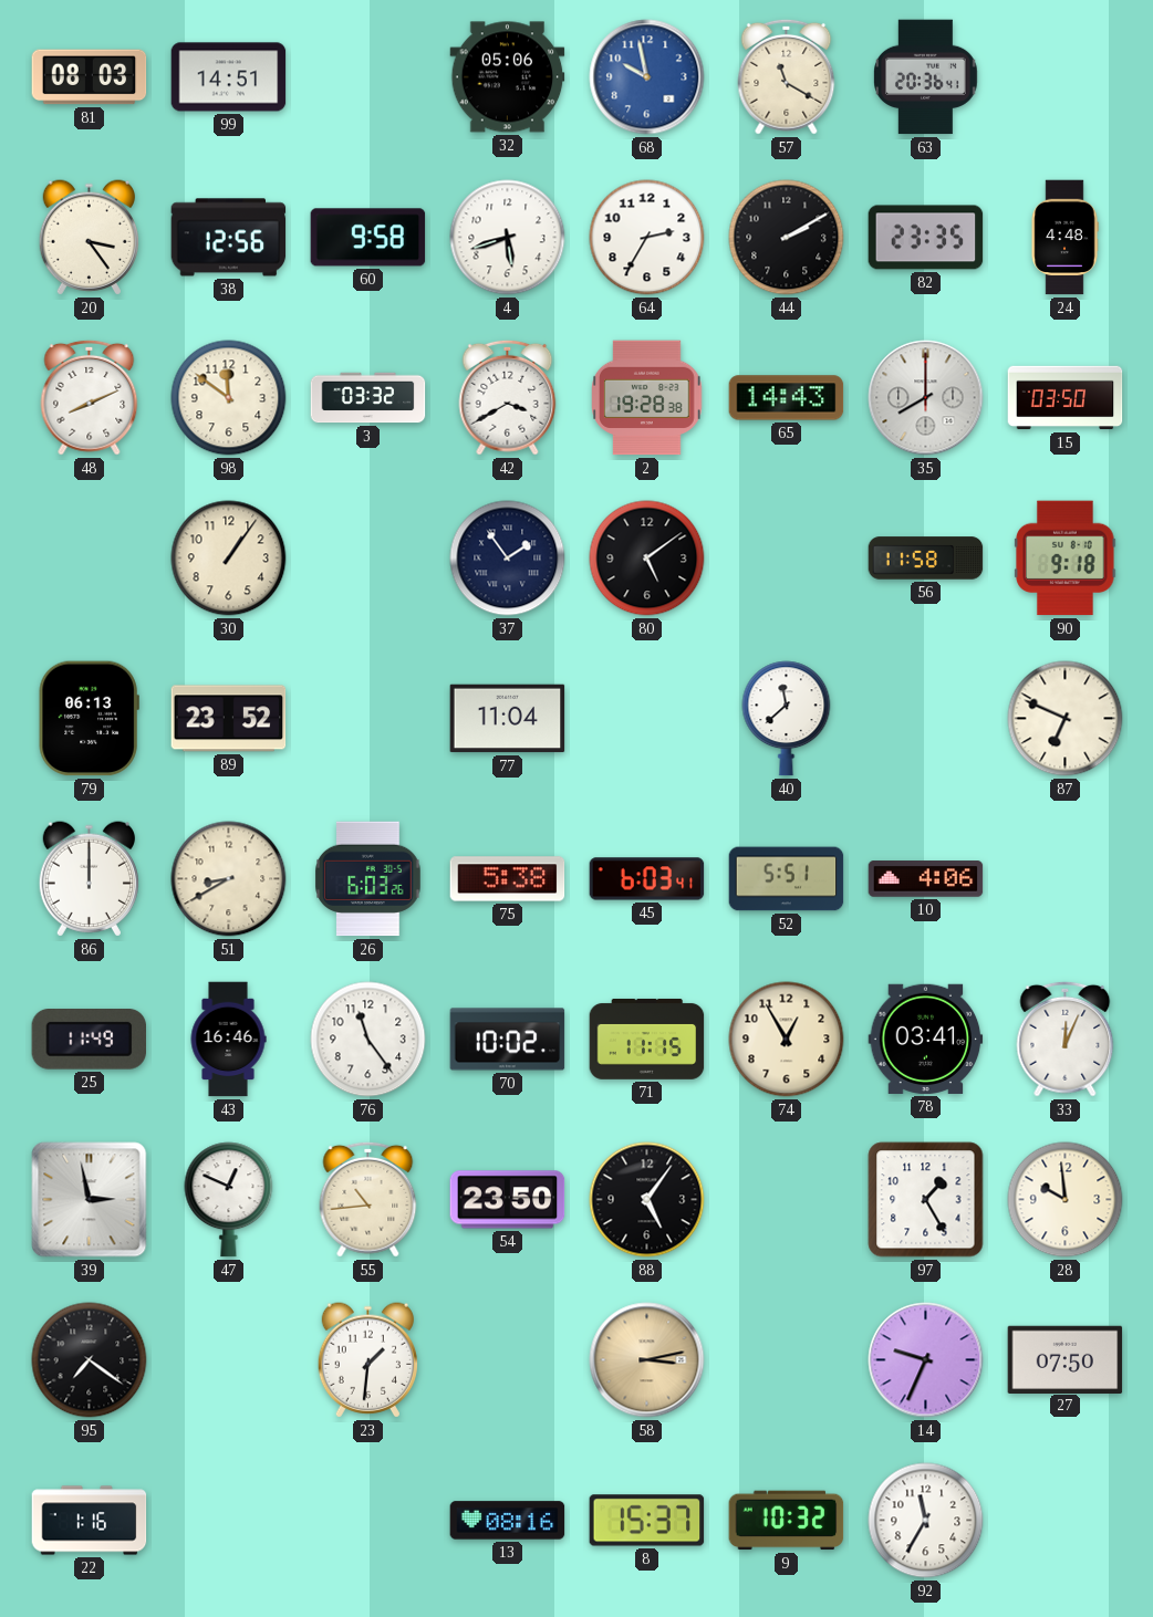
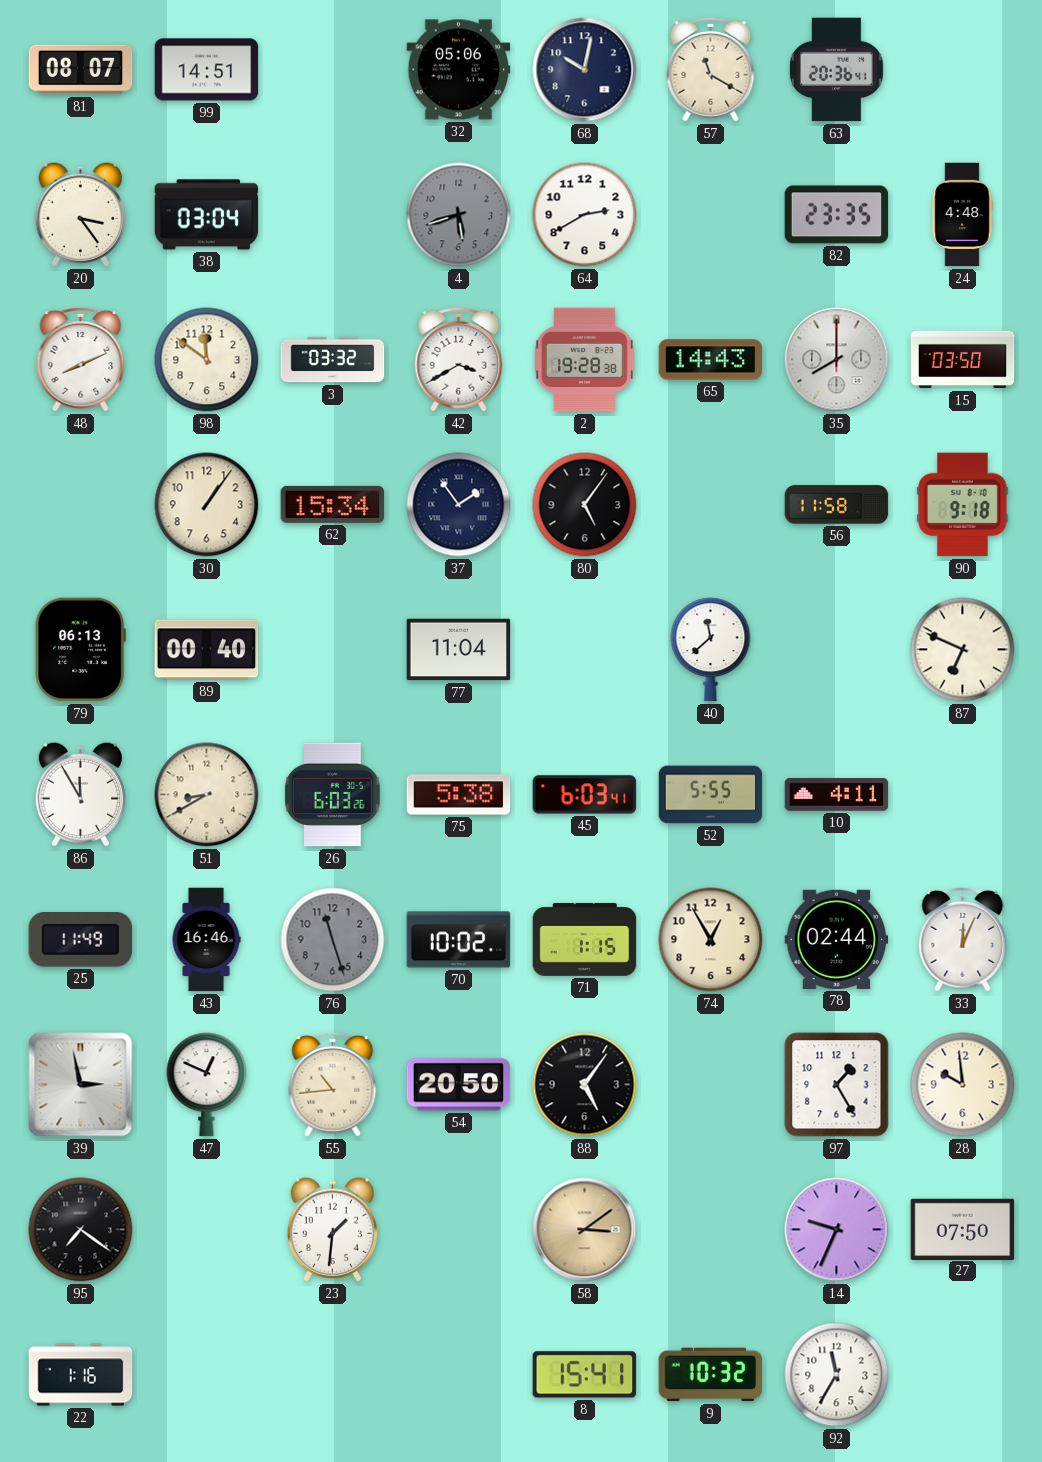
81: 08:03 -> 08:07 (81, 70)
68: 9:58 -> 10:02 (585, 70)
68 dial: blue -> navy (585, 70)
38: 12:56 -> 03:04 (207, 215)
60: 9:58 -> none (368, 238)
4 dial: white -> grey (459, 215)
64: 2:35 -> 2:40 (585, 215)
44: 2:10 -> none (787, 238)
62: none -> 15:34 (333, 504)
80: 5:09 -> 5:06 (585, 505)
89: 23:52 -> 00:40 (207, 650)
86: 12:00 -> 11:55 (80, 795)
52: 5:51 -> 5:55 (711, 795)
10: 4:06 -> 4:11 (837, 795)
76: 11:24 -> 11:27 (333, 940)
76 dial: white -> grey (333, 940)
71: 11:15 -> 1:15 (585, 939)
78: 03:41 -> 02:44 (837, 939)
54: 23:50 -> 20:50 (459, 1085)
58: 3:13 -> 3:09 (585, 1230)
13: 08:16 -> none (508, 1521)
8: 15:37 -> 15:41 (585, 1375)
